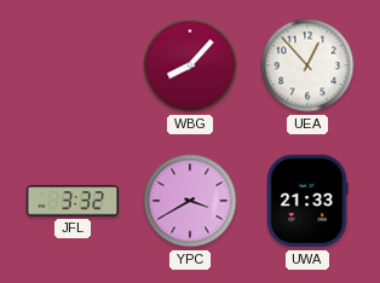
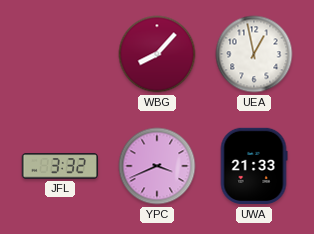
UEA: 12:53 -> 12:58 (254, 54)
YPC: 3:40 -> 3:41 (157, 166)
